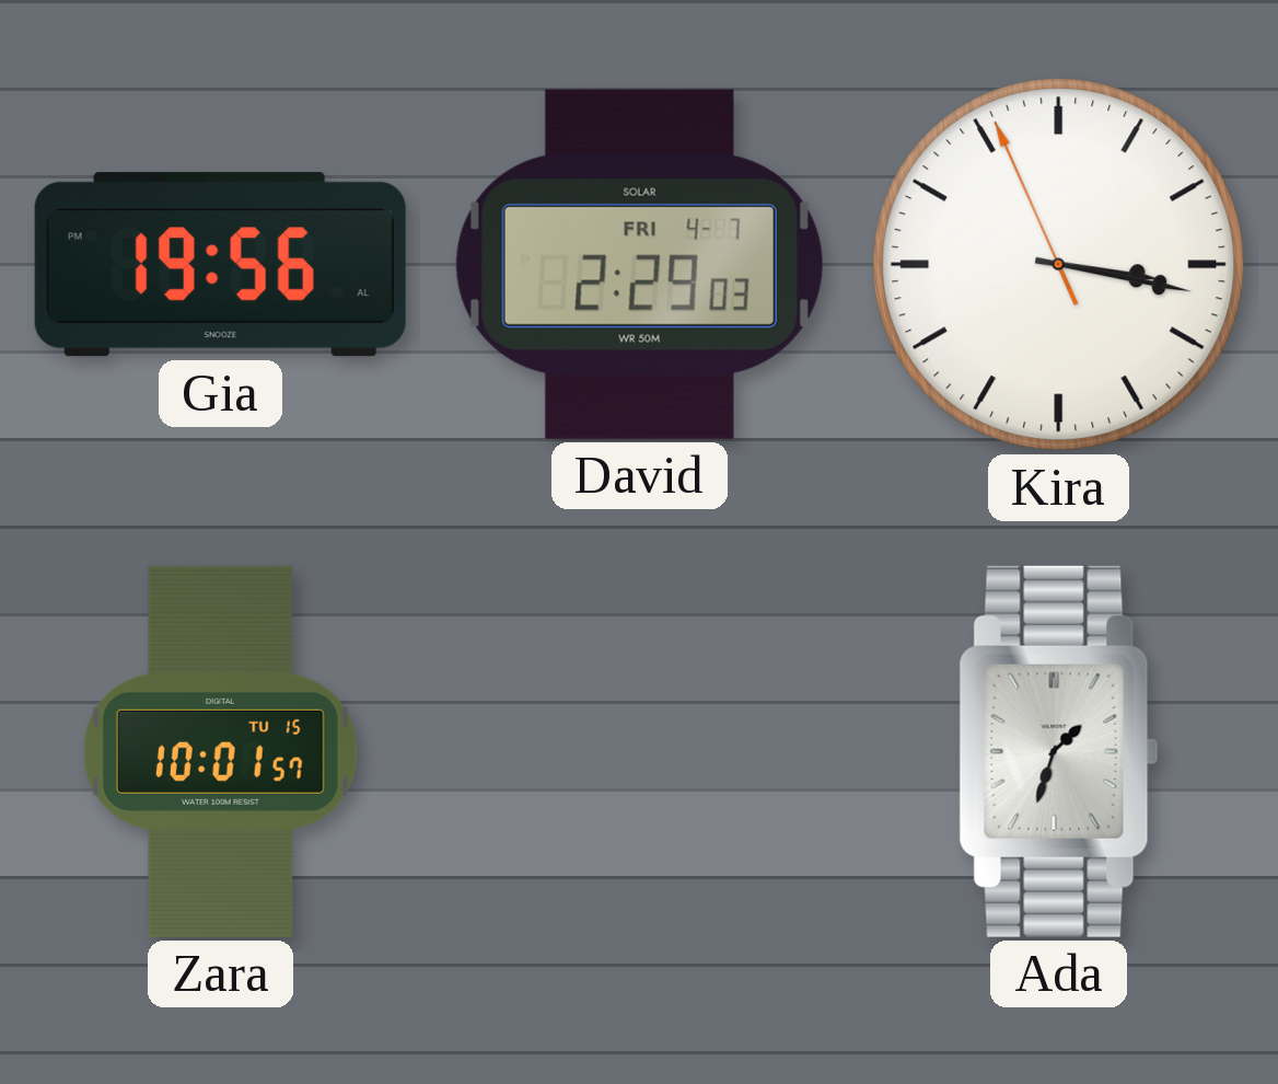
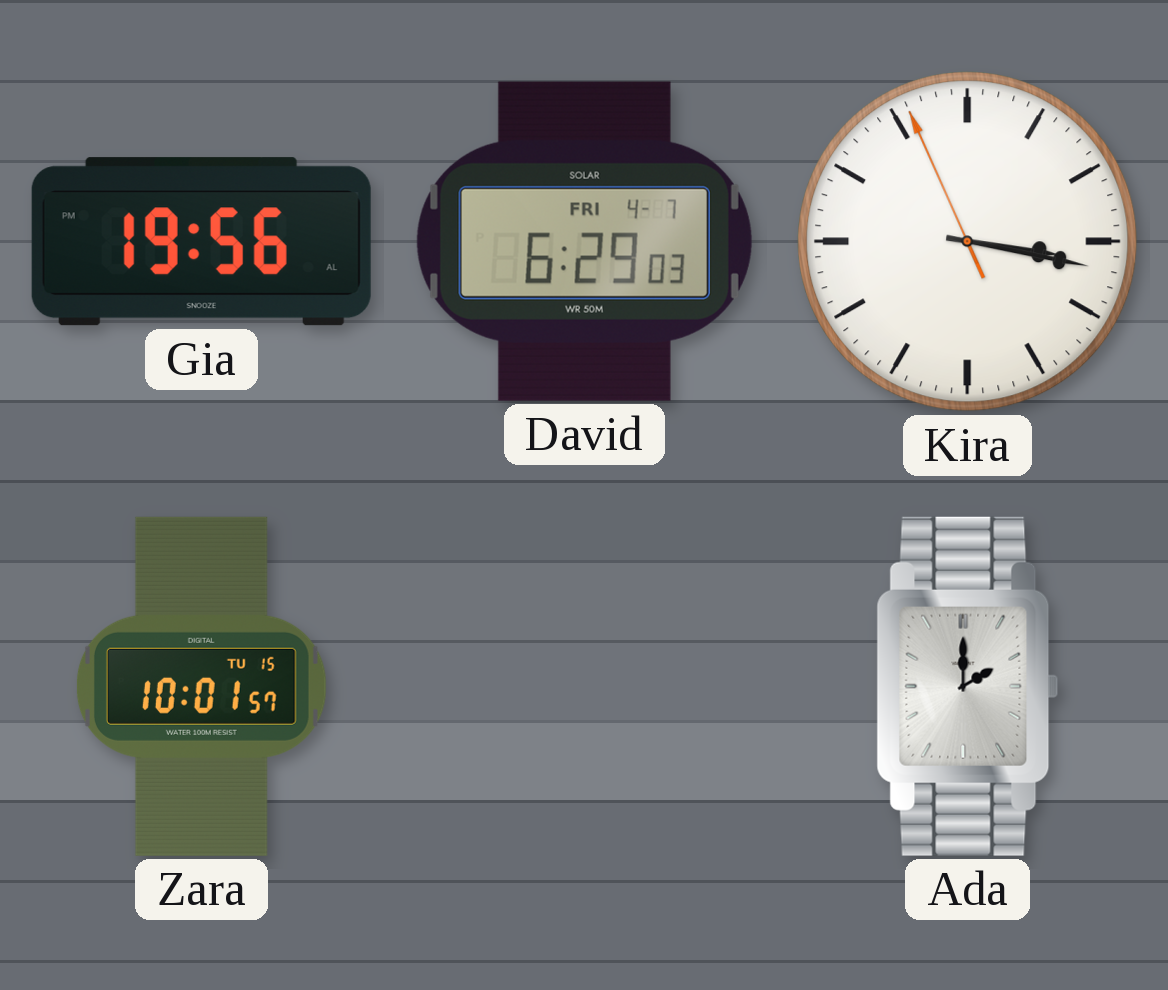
David: 2:29 -> 6:29 (584, 241)
Ada: 1:33 -> 2:00 (968, 686)
